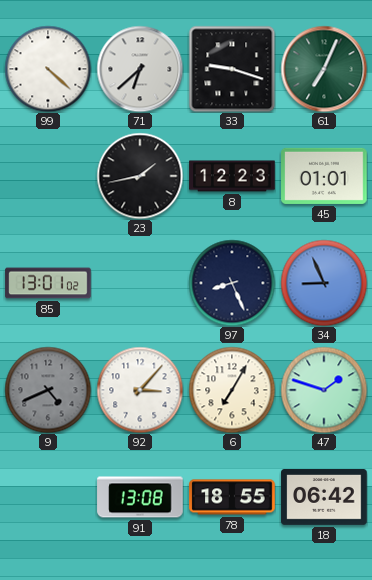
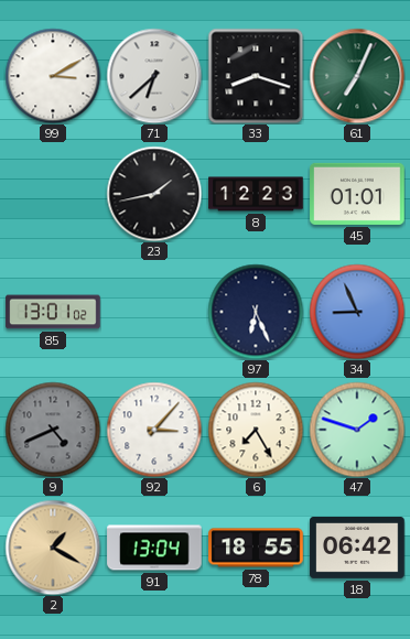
99: 4:22 -> 3:10 (53, 76)
33: 9:18 -> 8:18 (256, 76)
97: 8:26 -> 6:26 (256, 312)
6: 7:05 -> 7:25 (256, 430)
2: none -> 1:20 (53, 548)
91: 13:08 -> 13:04 (154, 548)
